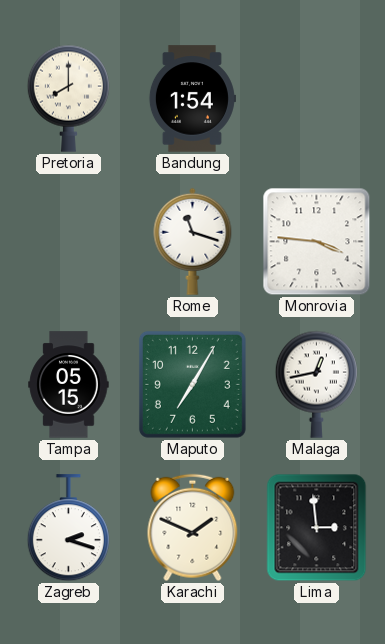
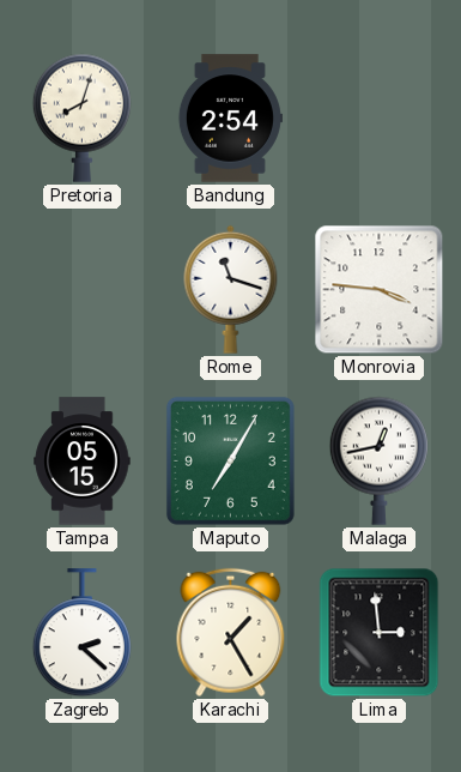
Pretoria: 8:00 -> 8:03 (81, 117)
Bandung: 1:54 -> 2:54 (230, 119)
Zagreb: 2:18 -> 2:22 (81, 633)
Karachi: 1:49 -> 1:25 (231, 633)
